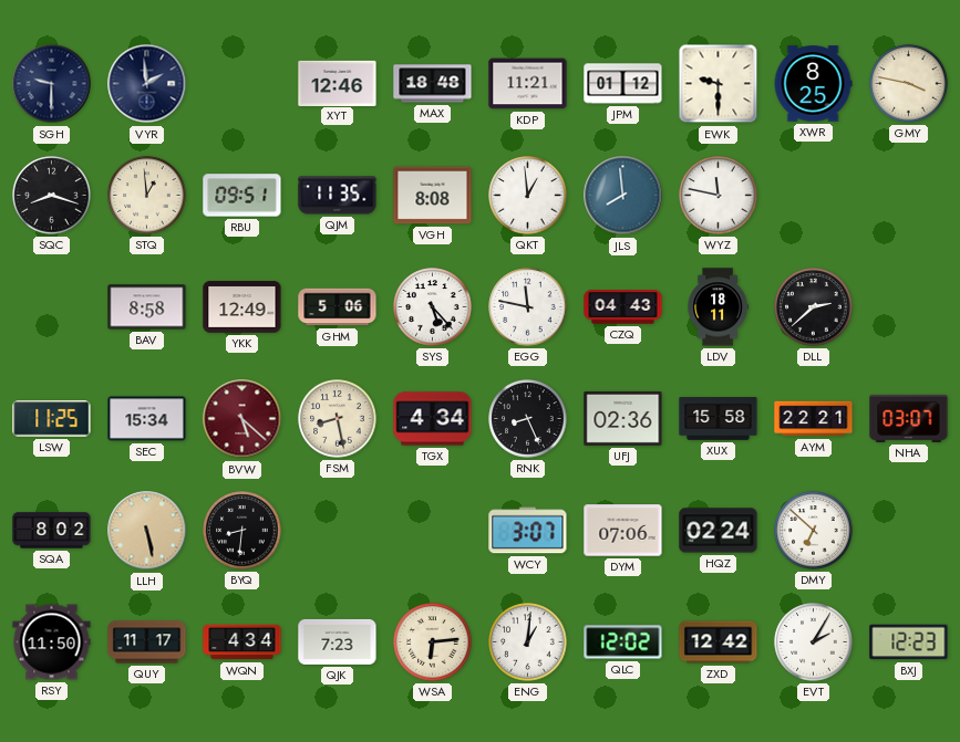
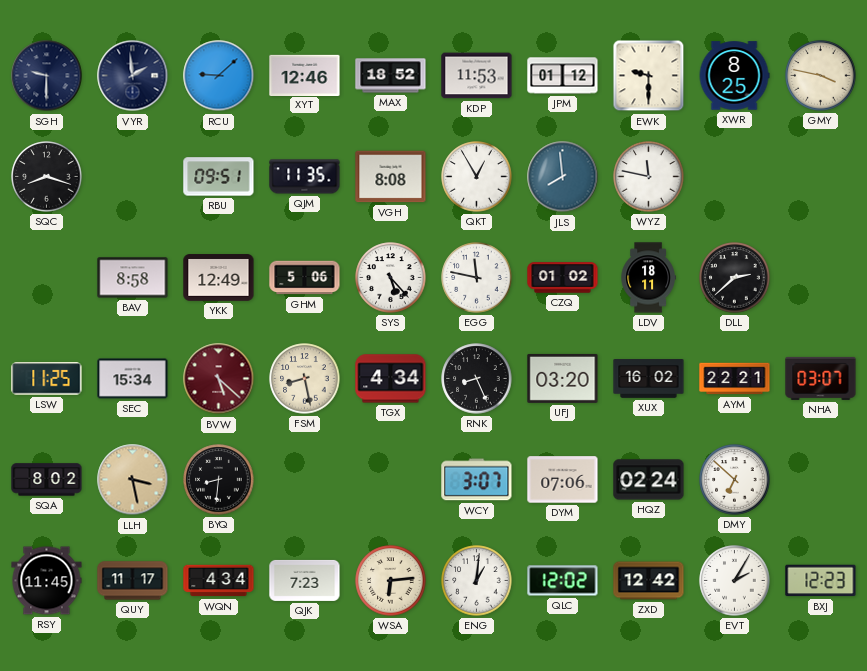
RCU: none -> 9:08 (219, 76)
MAX: 18:48 -> 18:52 (391, 76)
KDP: 11:21 -> 11:53 (477, 76)
STQ: 12:59 -> none (147, 196)
QKT: 12:59 -> 12:55 (477, 177)
CZQ: 04:43 -> 01:02 (563, 278)
UFJ: 02:36 -> 03:20 (563, 378)
XUX: 15:58 -> 16:02 (649, 379)
LLH: 5:28 -> 3:28 (133, 480)
RSY: 11:50 -> 11:45 (47, 581)
